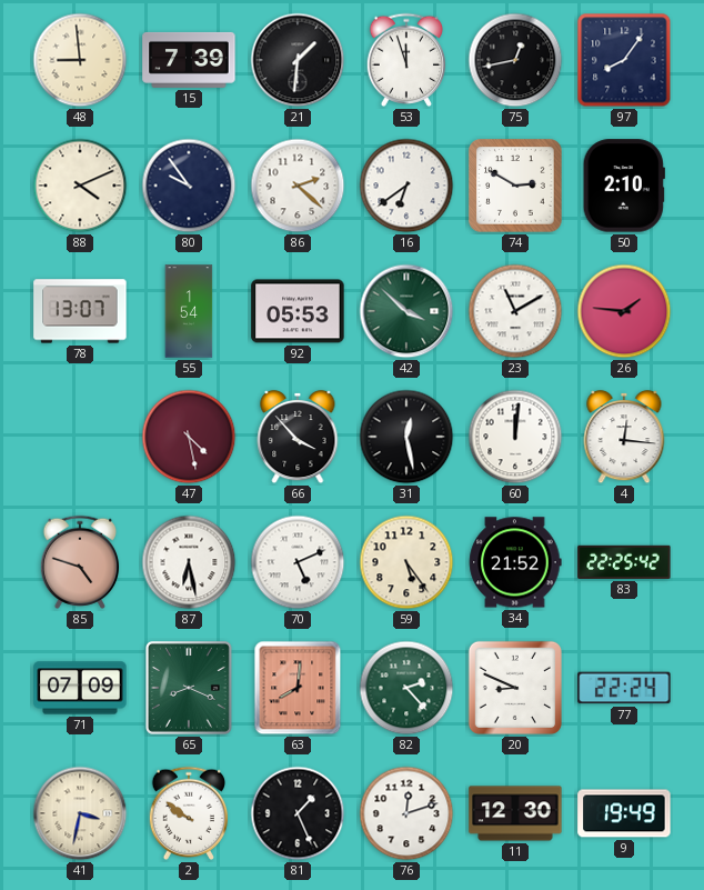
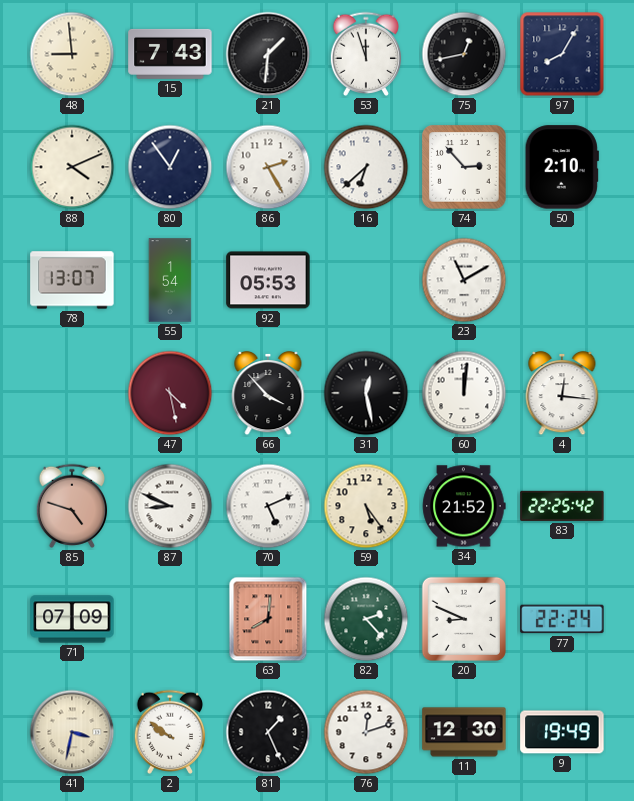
15: 7:39 -> 7:43 (170, 54)
97: 8:06 -> 8:05 (562, 54)
80: 9:54 -> 12:54 (170, 167)
86: 2:22 -> 2:25 (268, 167)
16: 6:39 -> 6:38 (366, 167)
74: 2:50 -> 2:53 (464, 167)
42: 3:52 -> none (406, 311)
26: 1:46 -> none (624, 311)
87: 6:28 -> 8:49 (170, 506)
65: 8:19 -> none (189, 688)
